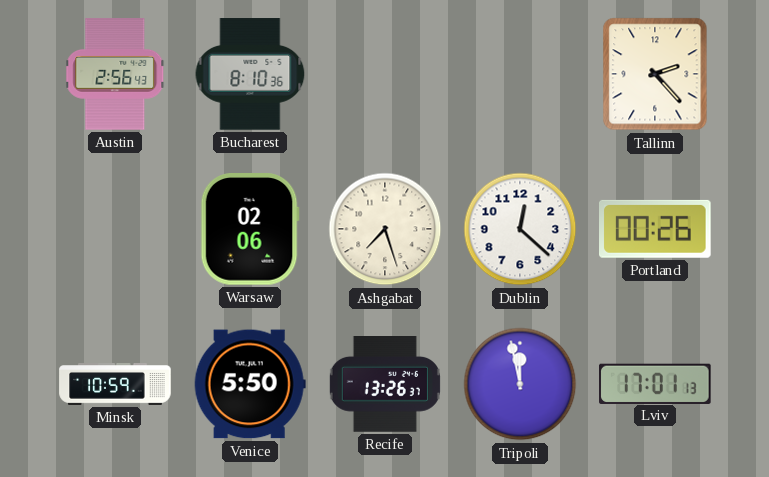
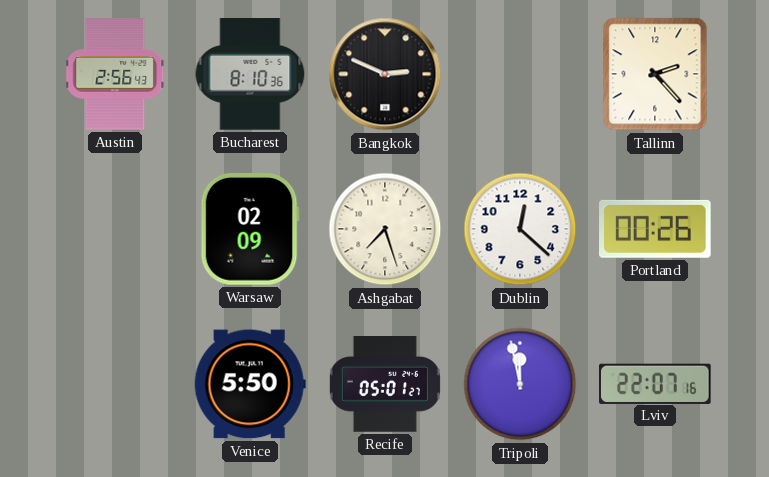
Bangkok: none -> 2:49 (385, 74)
Warsaw: 02:06 -> 02:09 (250, 230)
Minsk: 10:59 -> none (115, 385)
Recife: 13:26 -> 05:01 (385, 385)
Lviv: 17:01 -> 22:07 (656, 383)
